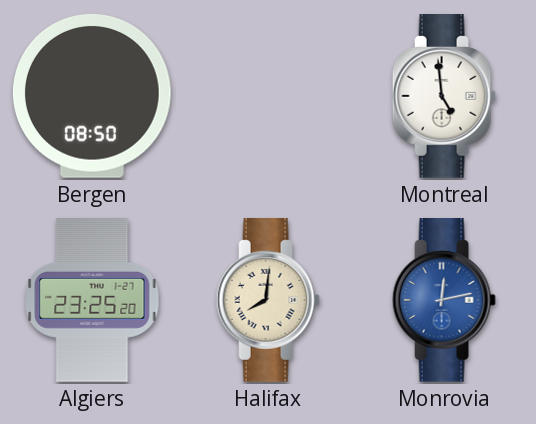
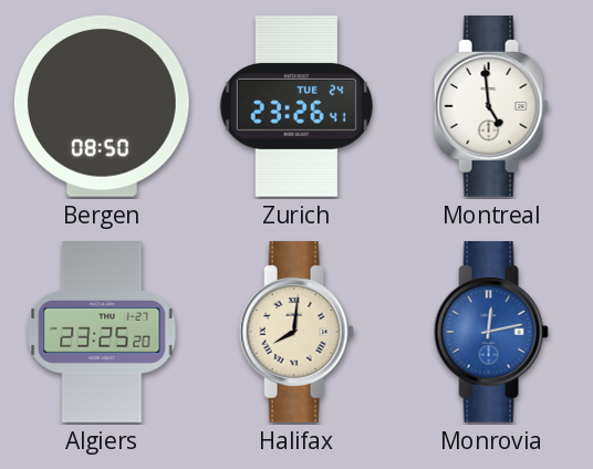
Zurich: none -> 23:26 (296, 106)
